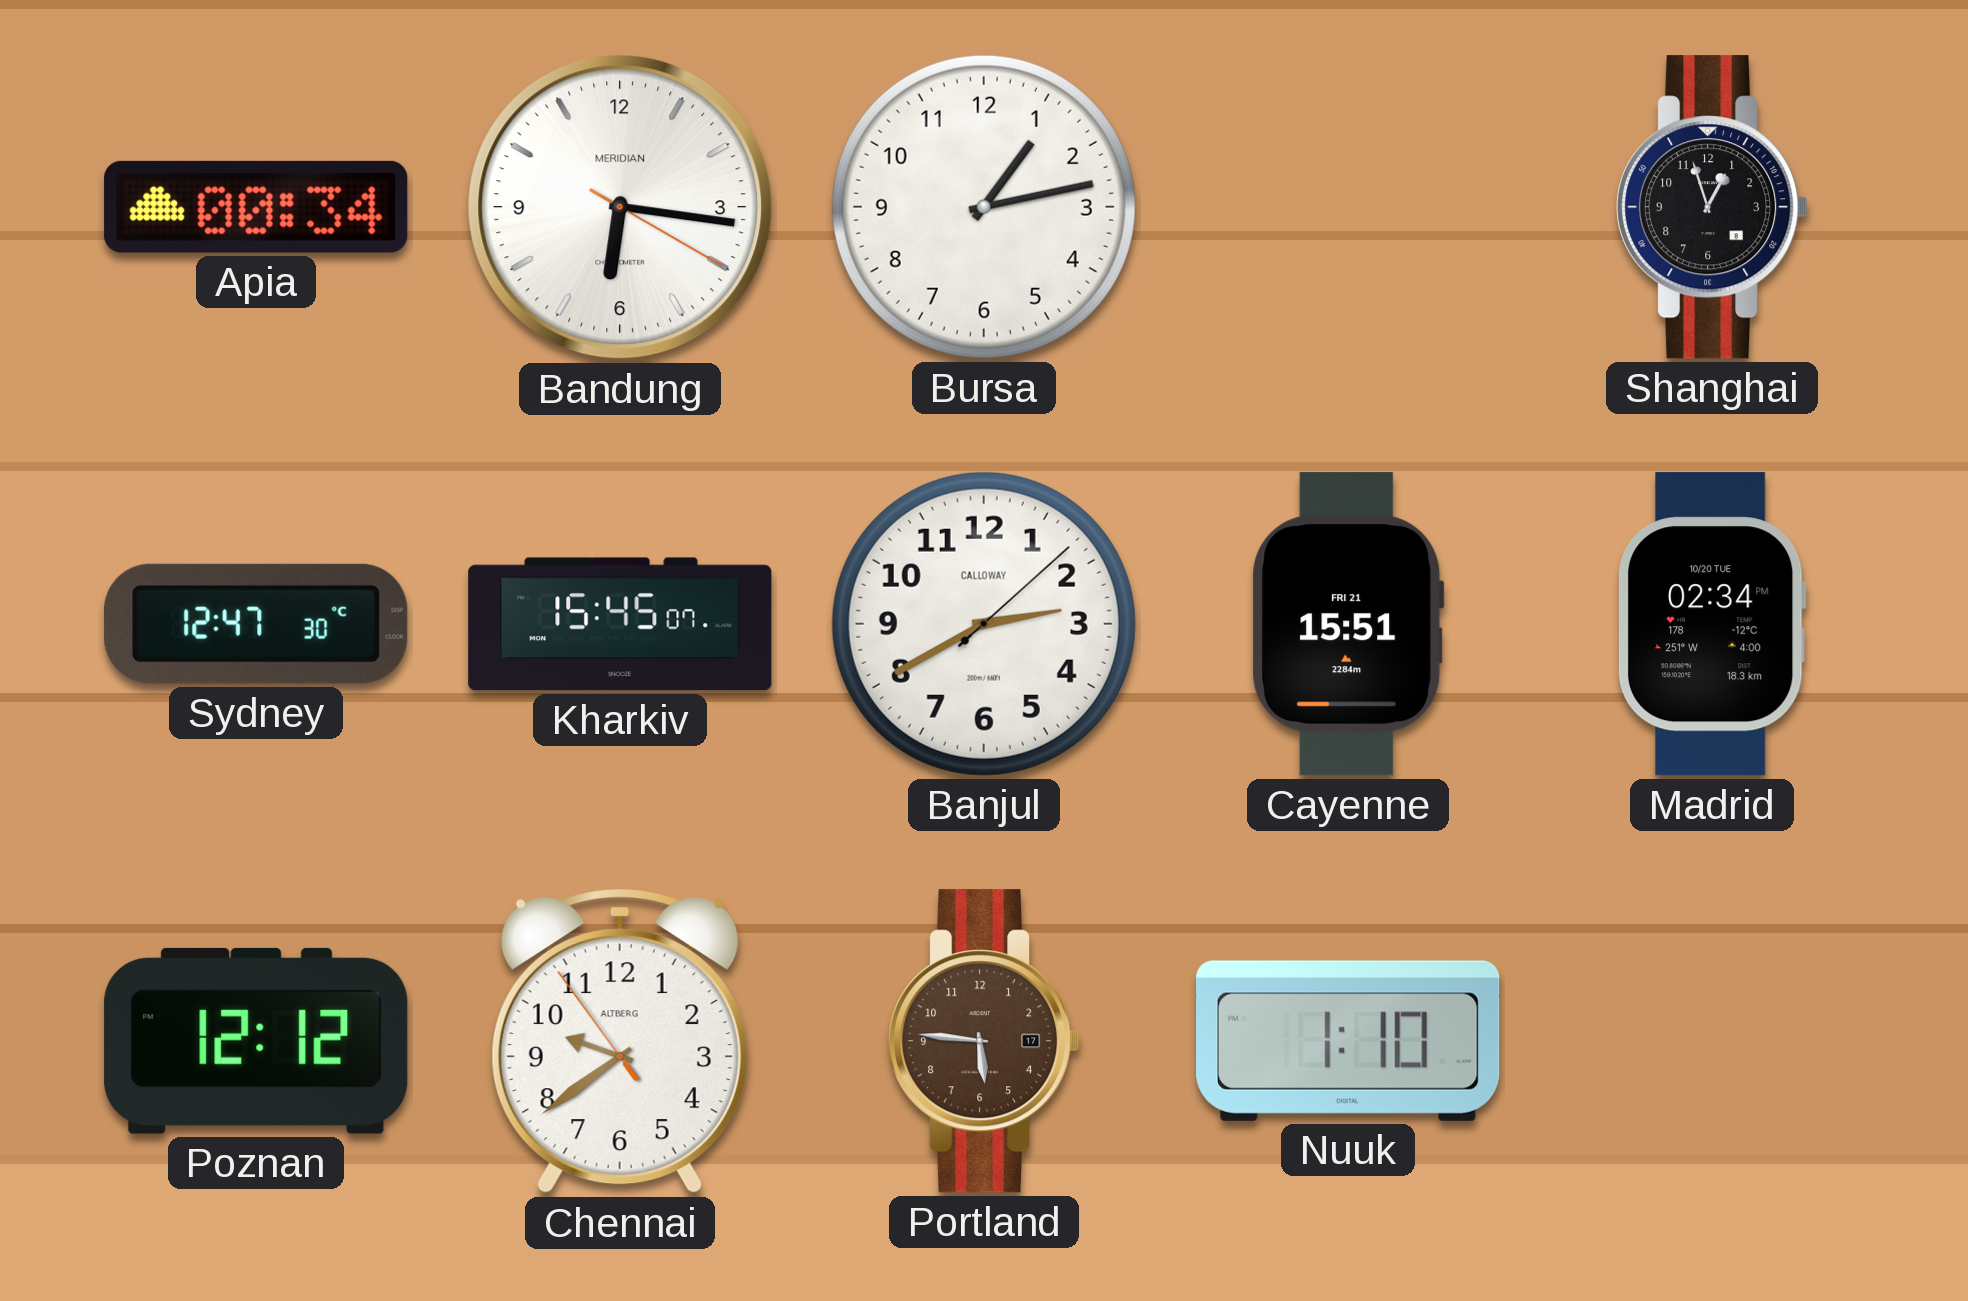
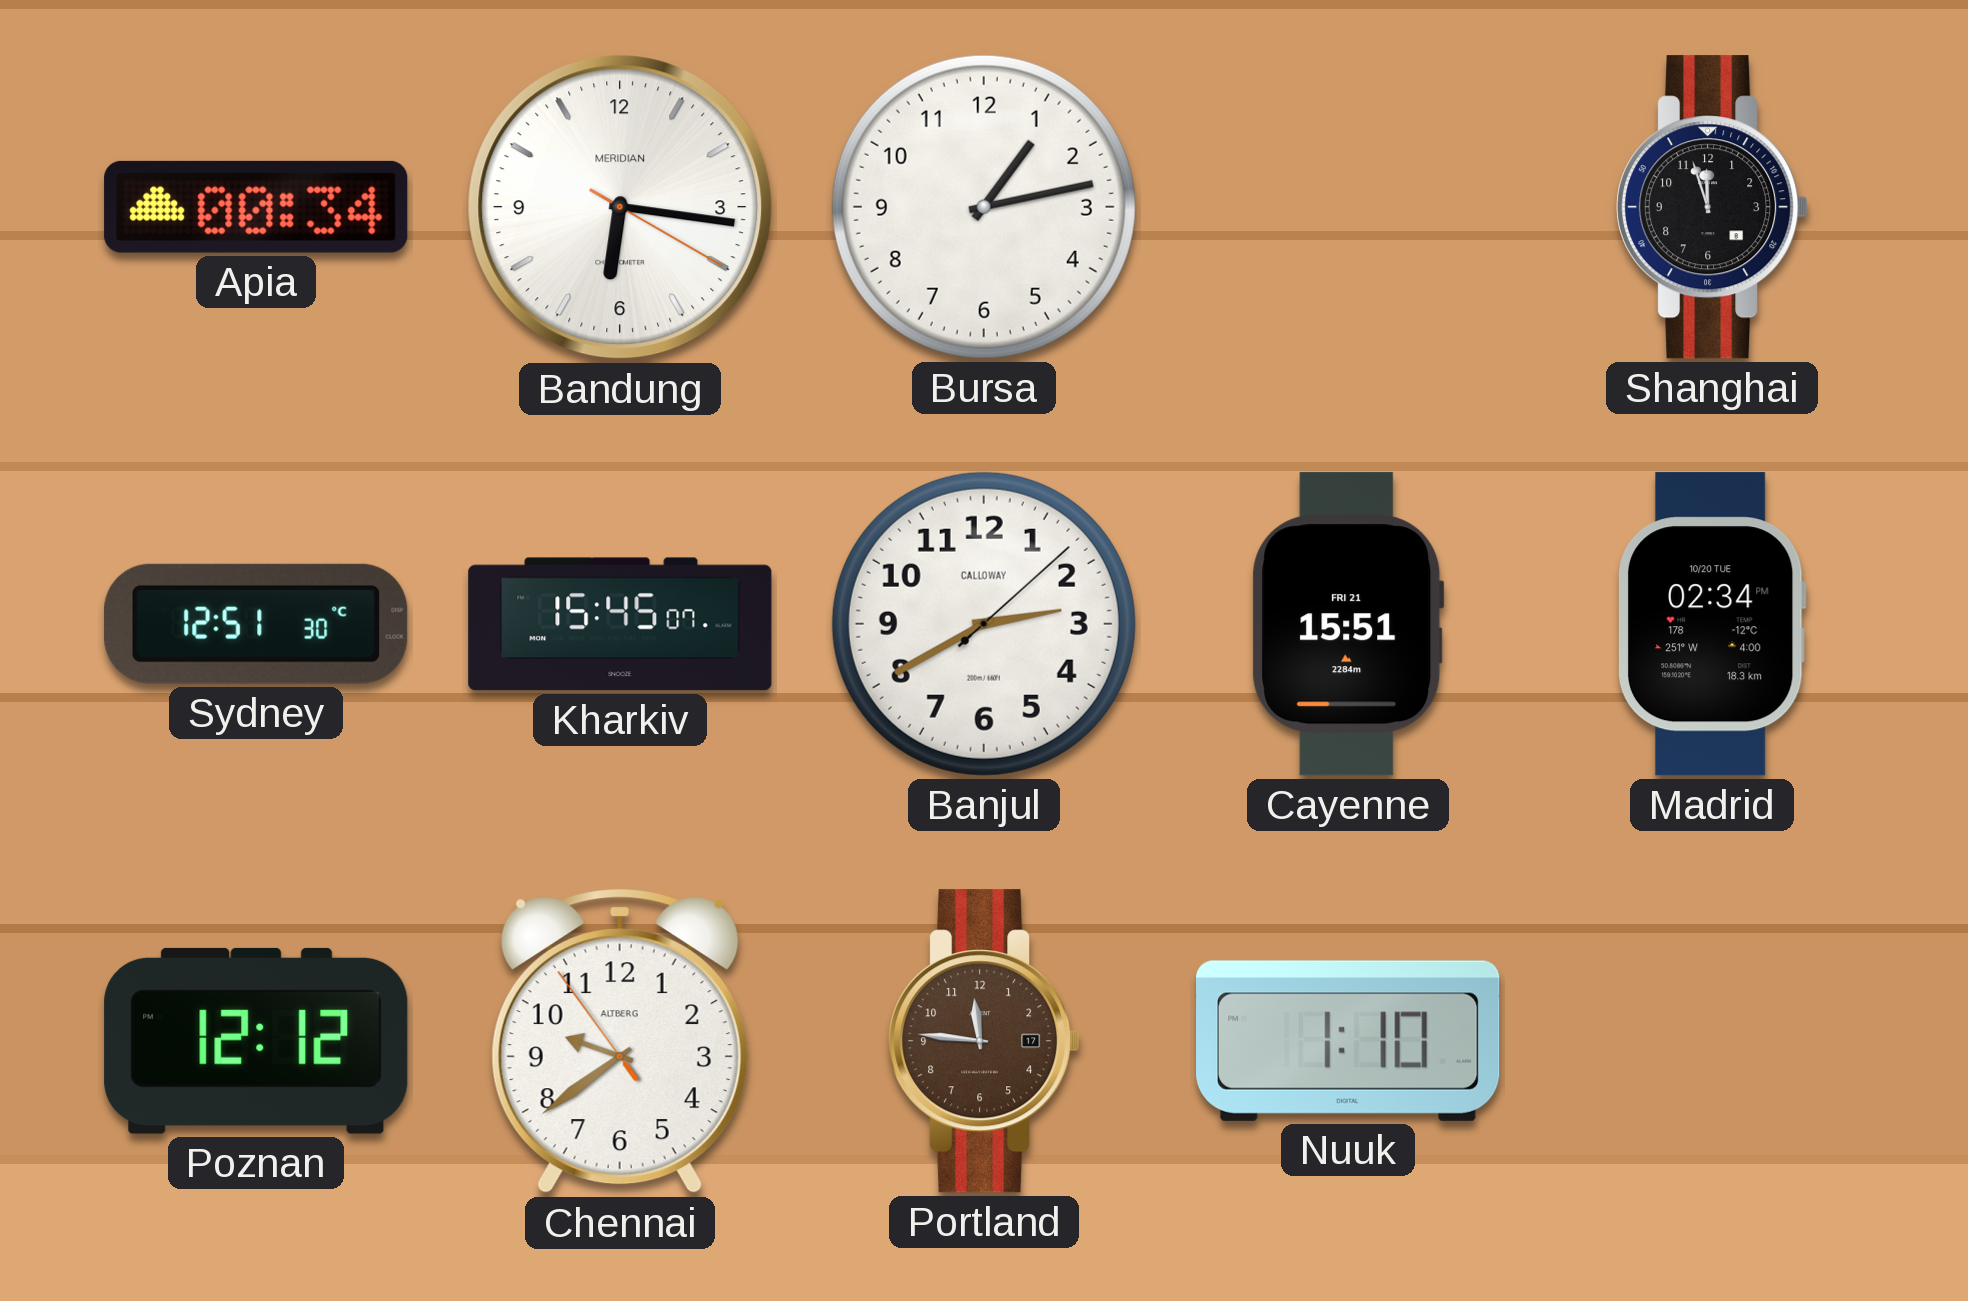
Shanghai: 12:57 -> 11:57 (1713, 207)
Sydney: 12:47 -> 12:51 (256, 624)
Portland: 5:46 -> 11:46 (985, 1041)
